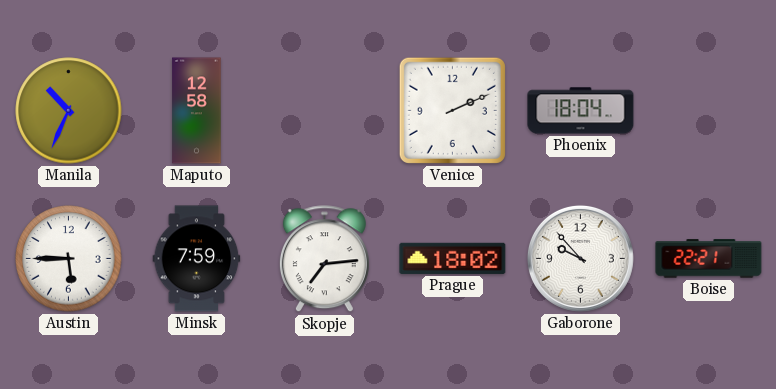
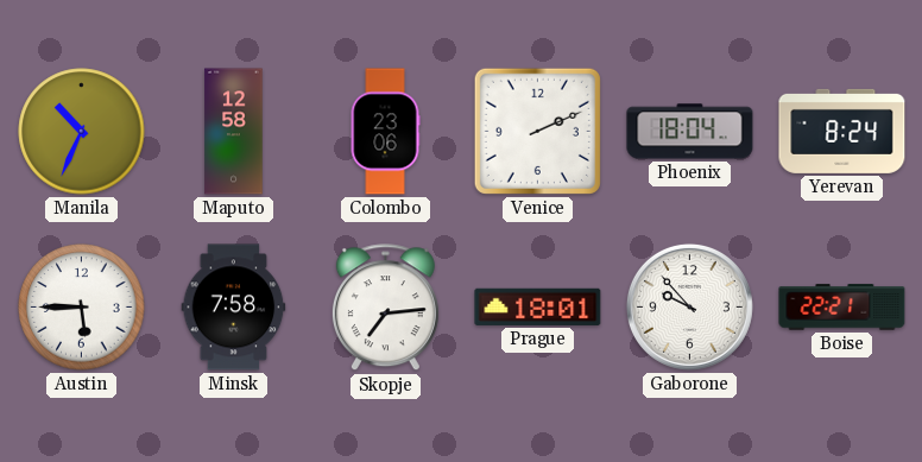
Colombo: none -> 23:06 (385, 132)
Yerevan: none -> 8:24 (842, 131)
Minsk: 7:59 -> 7:58 (234, 308)
Prague: 18:02 -> 18:01 (538, 306)
